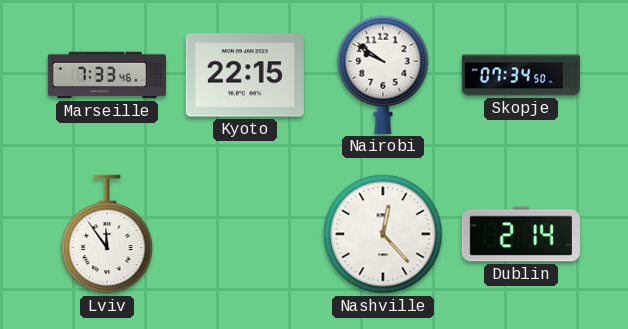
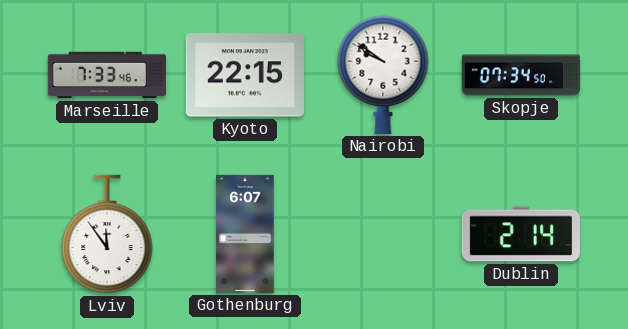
Gothenburg: none -> 6:07 (245, 234)
Nashville: 12:23 -> none (383, 234)
